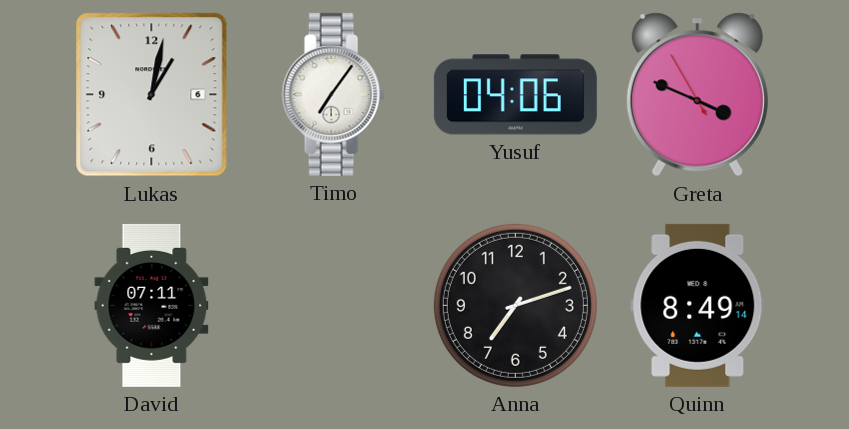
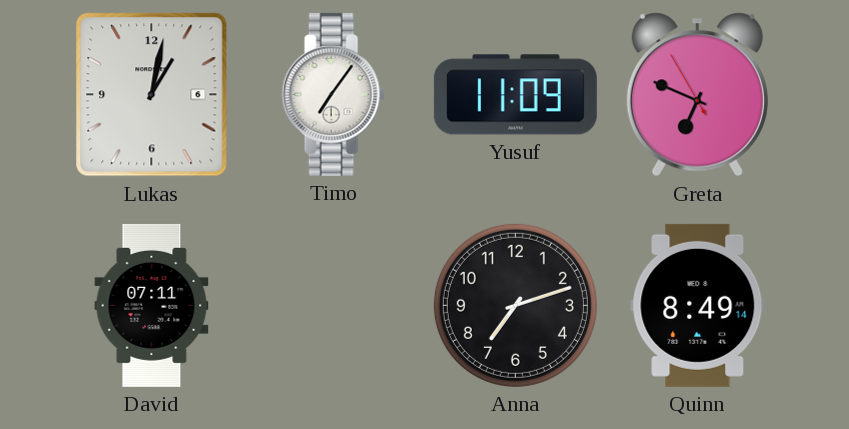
Yusuf: 04:06 -> 11:09 (515, 95)
Greta: 3:48 -> 6:48 (697, 95)
